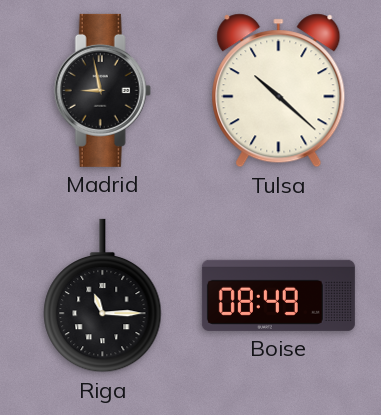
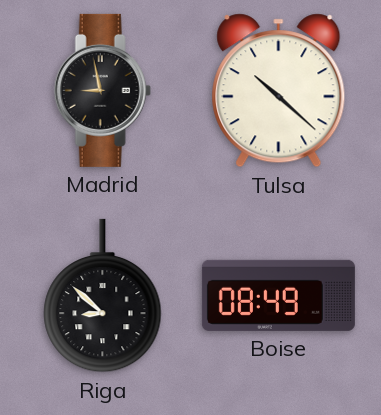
Riga: 11:15 -> 8:52 (103, 296)
